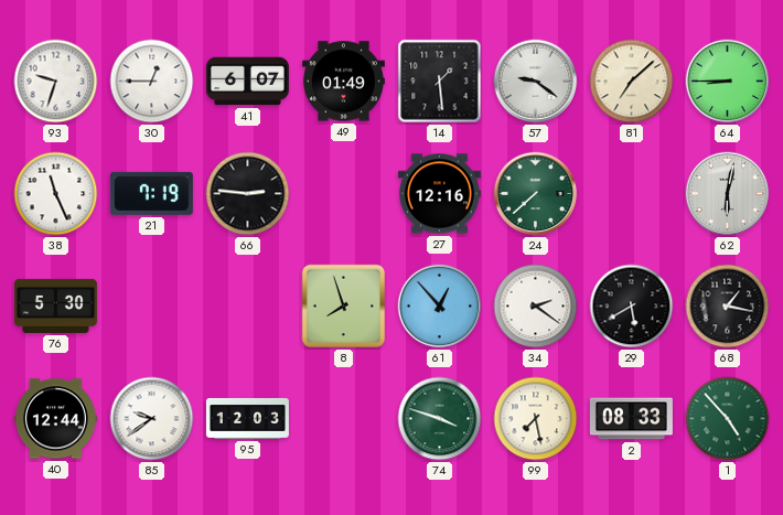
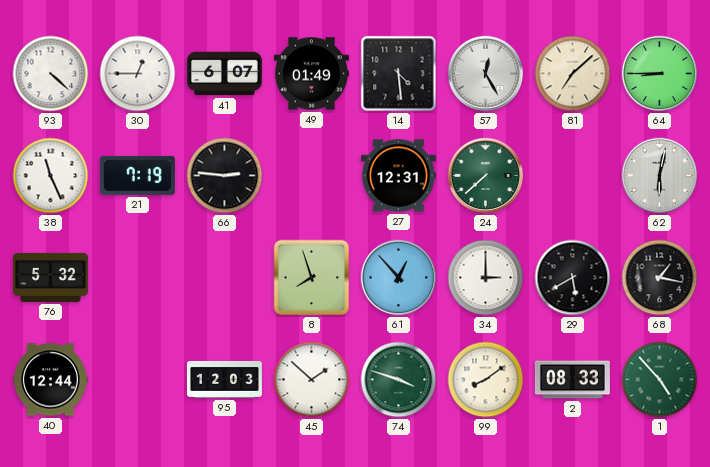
93: 9:33 -> 4:22 (51, 74)
14: 1:29 -> 4:29 (399, 74)
57: 9:21 -> 12:25 (486, 74)
27: 12:16 -> 12:31 (398, 176)
76: 5:30 -> 5:32 (50, 277)
34: 2:21 -> 3:00 (486, 278)
85: 9:39 -> none (152, 419)
45: none -> 1:52 (312, 380)
99: 7:28 -> 8:09 (486, 380)
